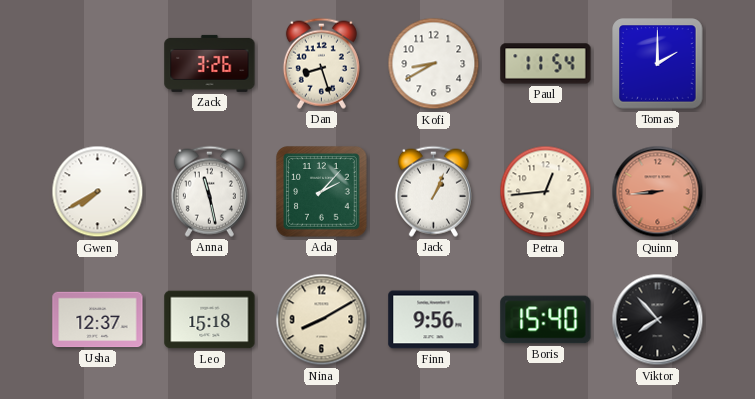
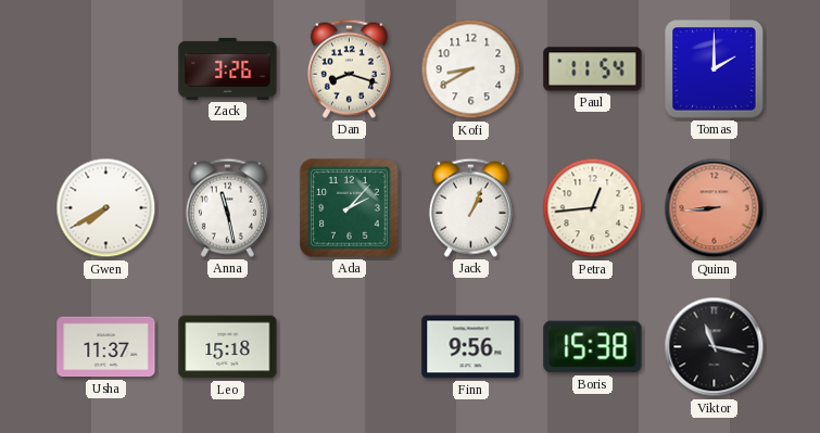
Dan: 8:27 -> 8:18 (349, 68)
Usha: 12:37 -> 11:37 (106, 347)
Nina: 8:10 -> none (322, 320)
Boris: 15:40 -> 15:38 (593, 347)
Viktor: 7:53 -> 11:17 (715, 347)
